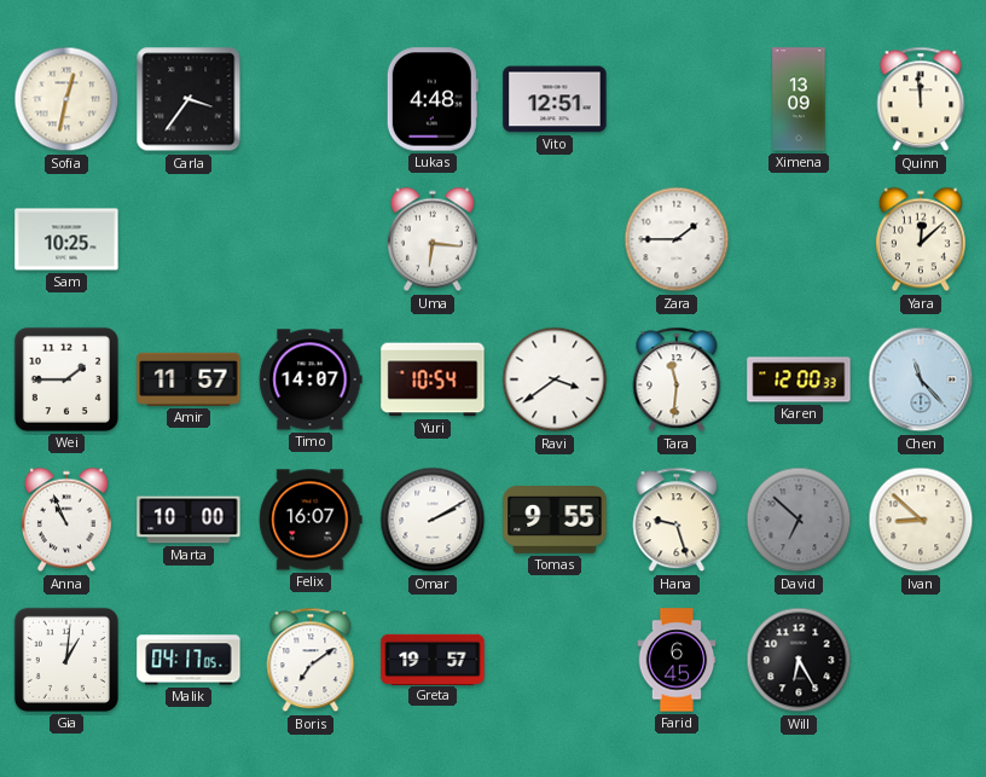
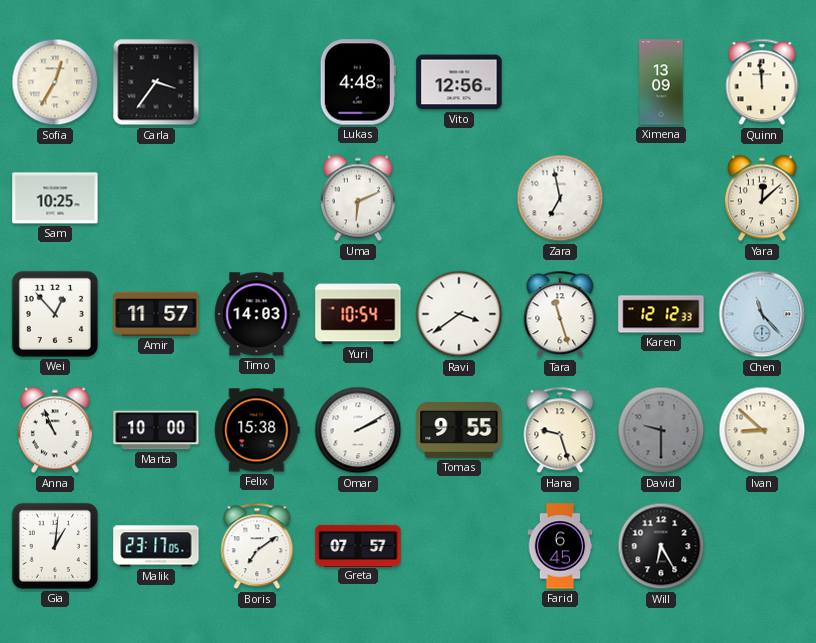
Sofia: 12:32 -> 12:35 (55, 82)
Vito: 12:51 -> 12:56 (459, 82)
Uma: 6:16 -> 6:11 (358, 198)
Zara: 1:45 -> 6:58 (560, 198)
Wei: 1:45 -> 12:53 (55, 314)
Timo: 14:07 -> 14:03 (257, 314)
Tara: 11:31 -> 11:27 (560, 314)
Karen: 12:00 -> 12:12 (661, 314)
Felix: 16:07 -> 15:38 (257, 430)
David: 6:52 -> 9:30 (661, 430)
Malik: 04:17 -> 23:17 (156, 546)
Greta: 19:57 -> 07:57 (358, 545)
